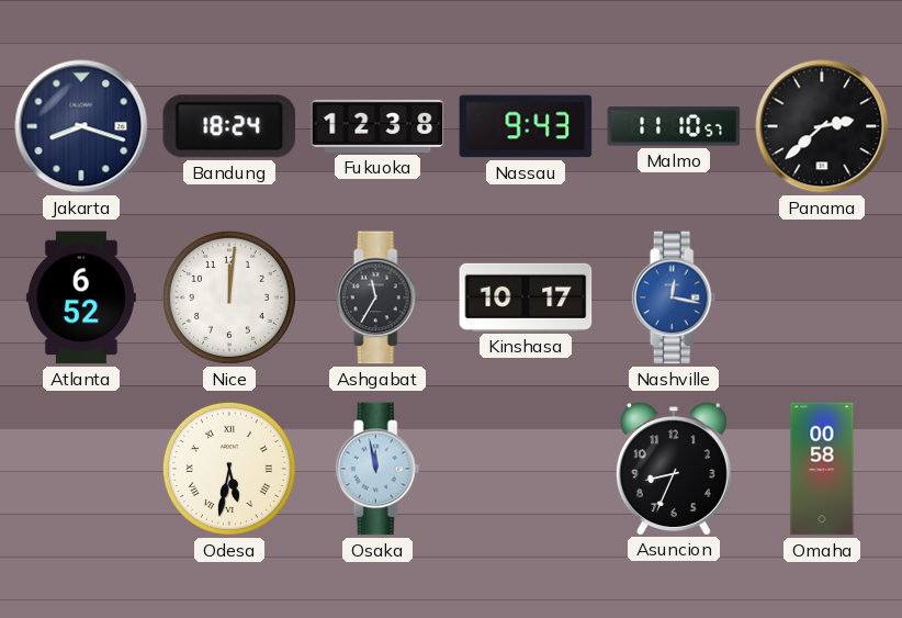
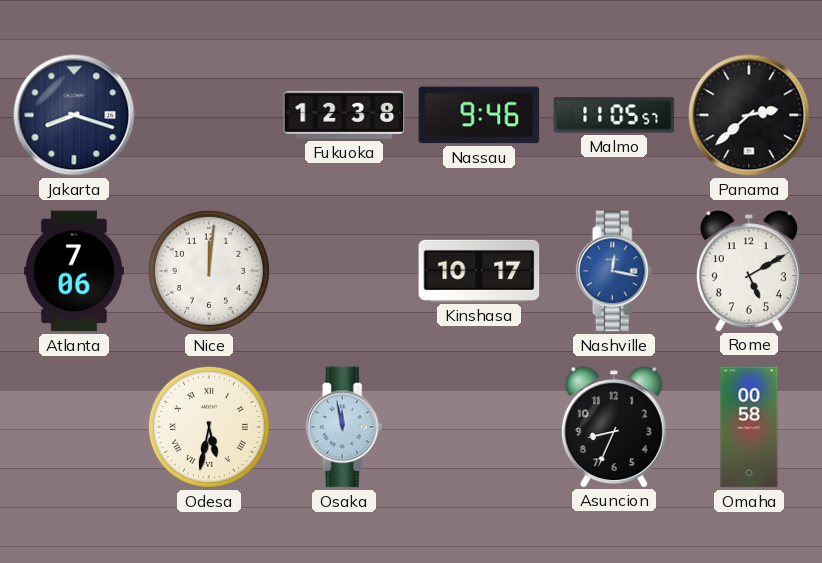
Bandung: 18:24 -> none (229, 126)
Nassau: 9:43 -> 9:46 (479, 115)
Malmo: 11:10 -> 11:05 (614, 115)
Atlanta: 6:52 -> 7:06 (74, 271)
Ashgabat: 11:35 -> none (377, 297)
Rome: none -> 5:10 (749, 271)
